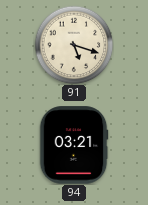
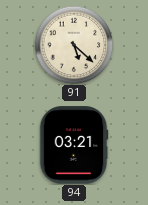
91: 5:18 -> 5:22 (74, 45)
